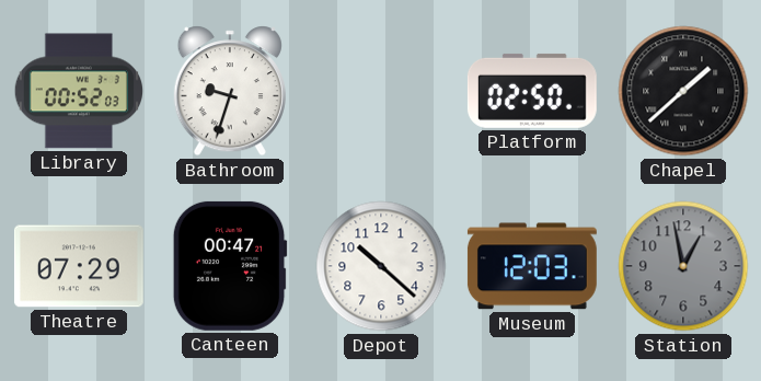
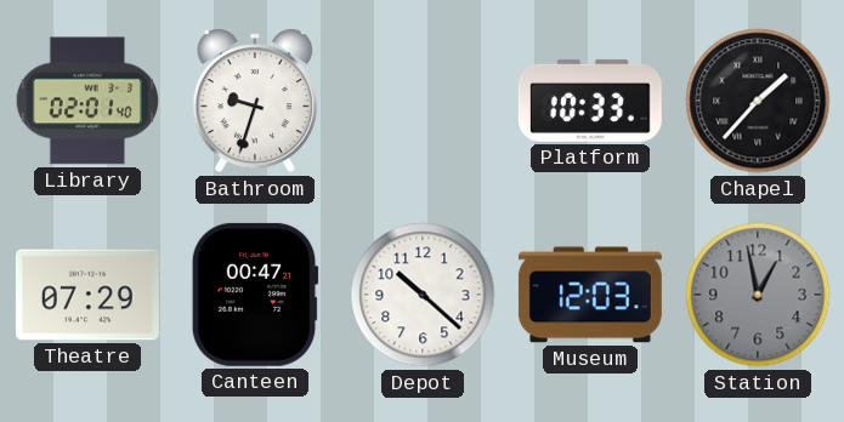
Library: 00:52 -> 02:01 (86, 101)
Platform: 02:50 -> 10:33 (590, 101)
Chapel: 1:38 -> 1:37 (758, 101)
